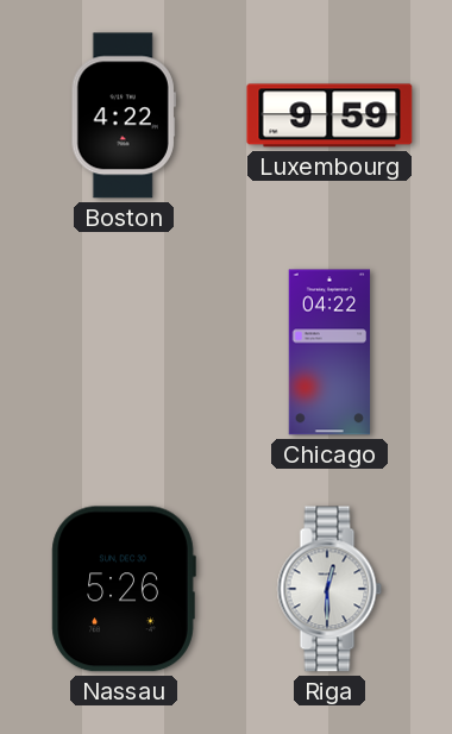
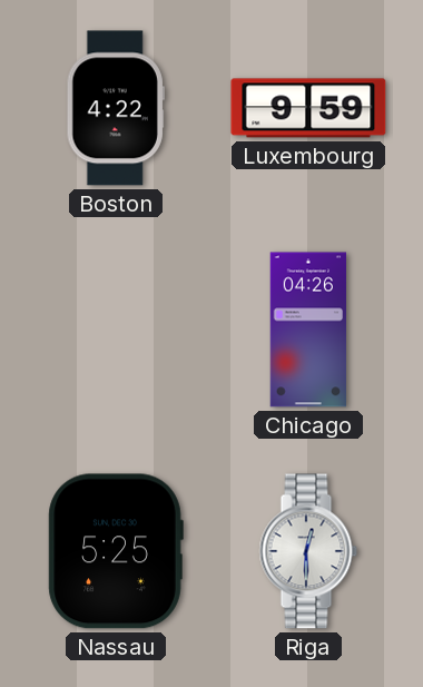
Chicago: 04:22 -> 04:26 (308, 330)
Nassau: 5:26 -> 5:25 (116, 551)
